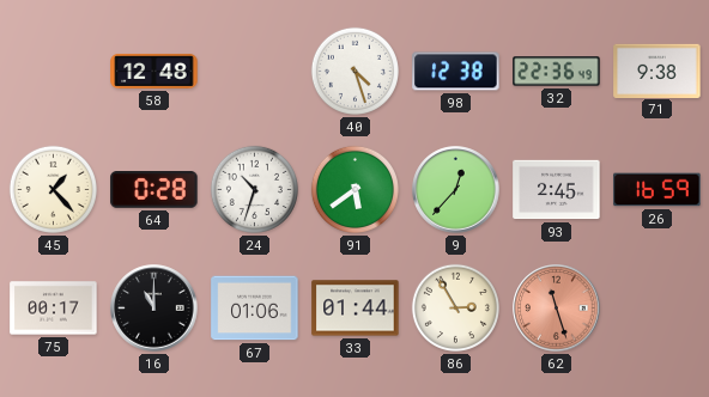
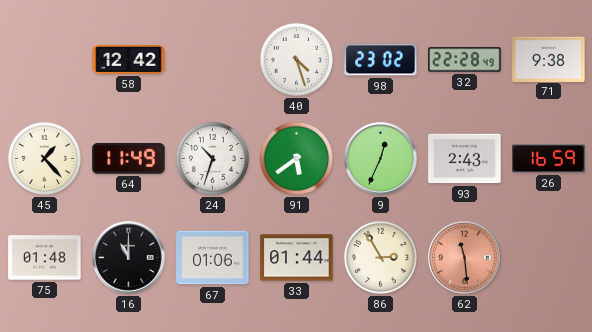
58: 12:48 -> 12:42 (129, 59)
98: 12:38 -> 23:02 (381, 60)
32: 22:36 -> 22:28 (465, 60)
64: 0:28 -> 11:49 (129, 159)
9: 12:37 -> 12:34 (381, 159)
93: 2:45 -> 2:43 (465, 159)
75: 00:17 -> 01:48 (45, 258)
62: 11:27 -> 11:29 (465, 258)
